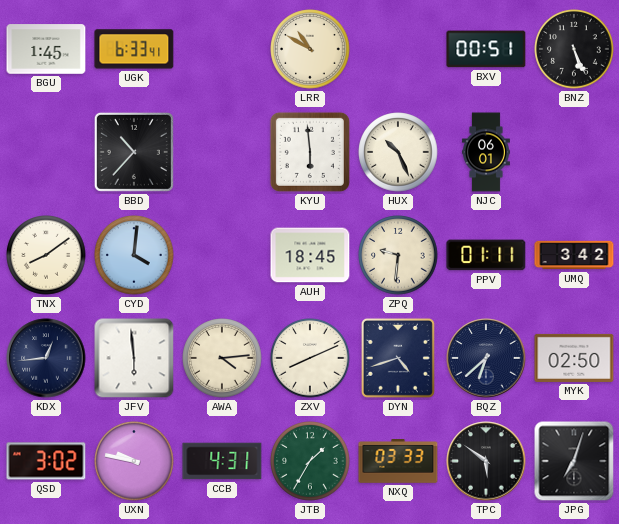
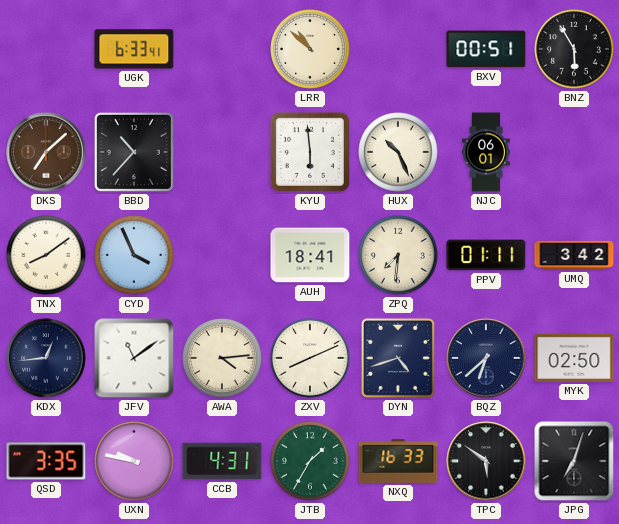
BGU: 1:45 -> none (46, 49)
LRR: 10:50 -> 10:52 (310, 49)
BNZ: 5:26 -> 5:55 (574, 49)
DKS: none -> 7:08 (46, 152)
CYD: 4:01 -> 3:56 (134, 255)
AUH: 18:45 -> 18:41 (310, 255)
ZPQ: 9:31 -> 7:31 (398, 255)
JFV: 5:59 -> 11:09 (134, 358)
QSD: 3:02 -> 3:35 (46, 461)
NXQ: 03:33 -> 16:33 (398, 461)
